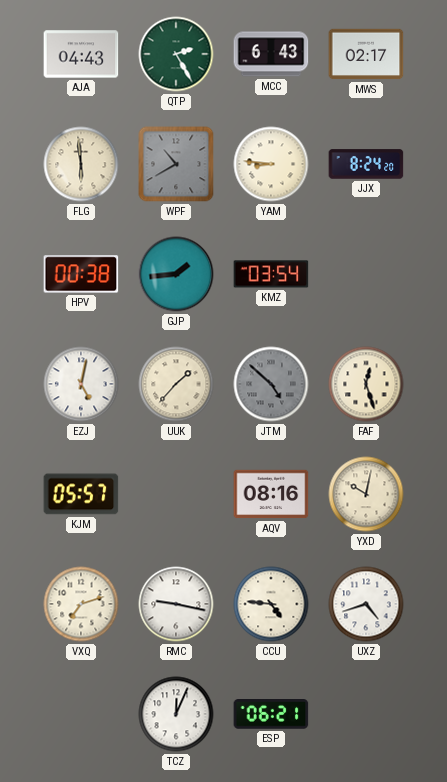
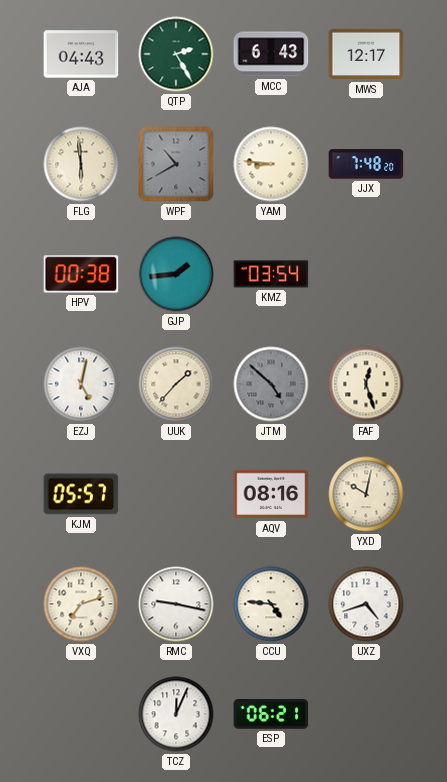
MWS: 02:17 -> 12:17 (366, 54)
JJX: 8:24 -> 7:48 (366, 164)
